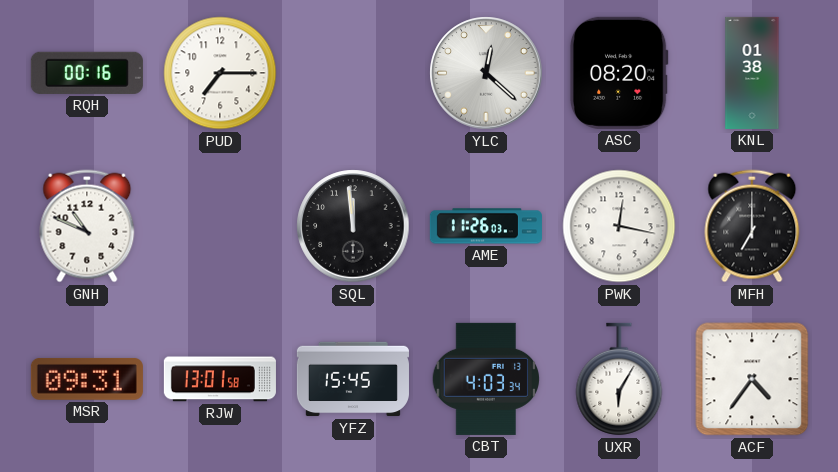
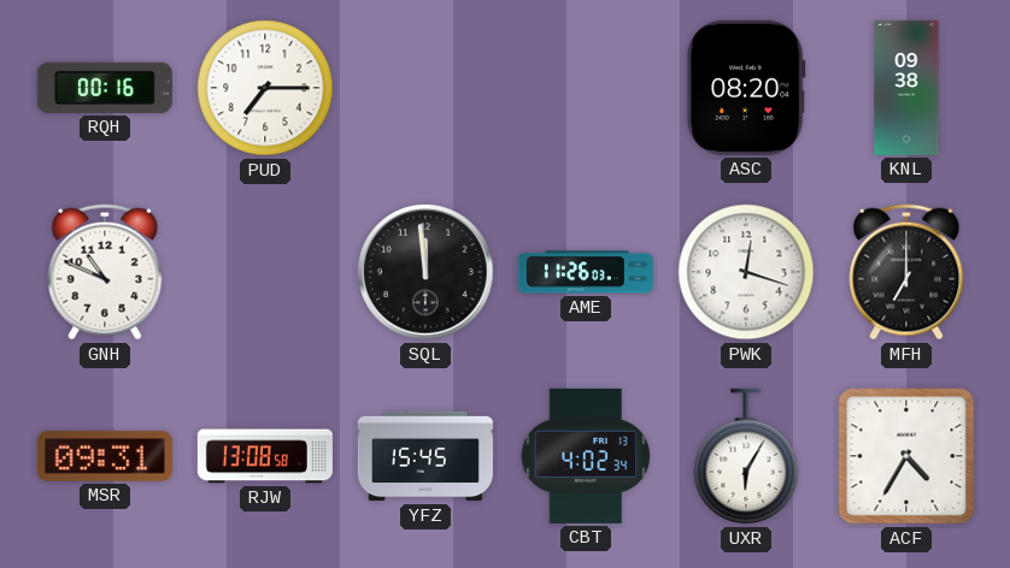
YLC: 12:22 -> none (486, 73)
KNL: 01:38 -> 09:38 (906, 88)
PWK: 12:17 -> 12:18 (746, 272)
RJW: 13:01 -> 13:08 (265, 456)
CBT: 4:03 -> 4:02 (585, 456)
ACF: 4:36 -> 4:35 (906, 456)
